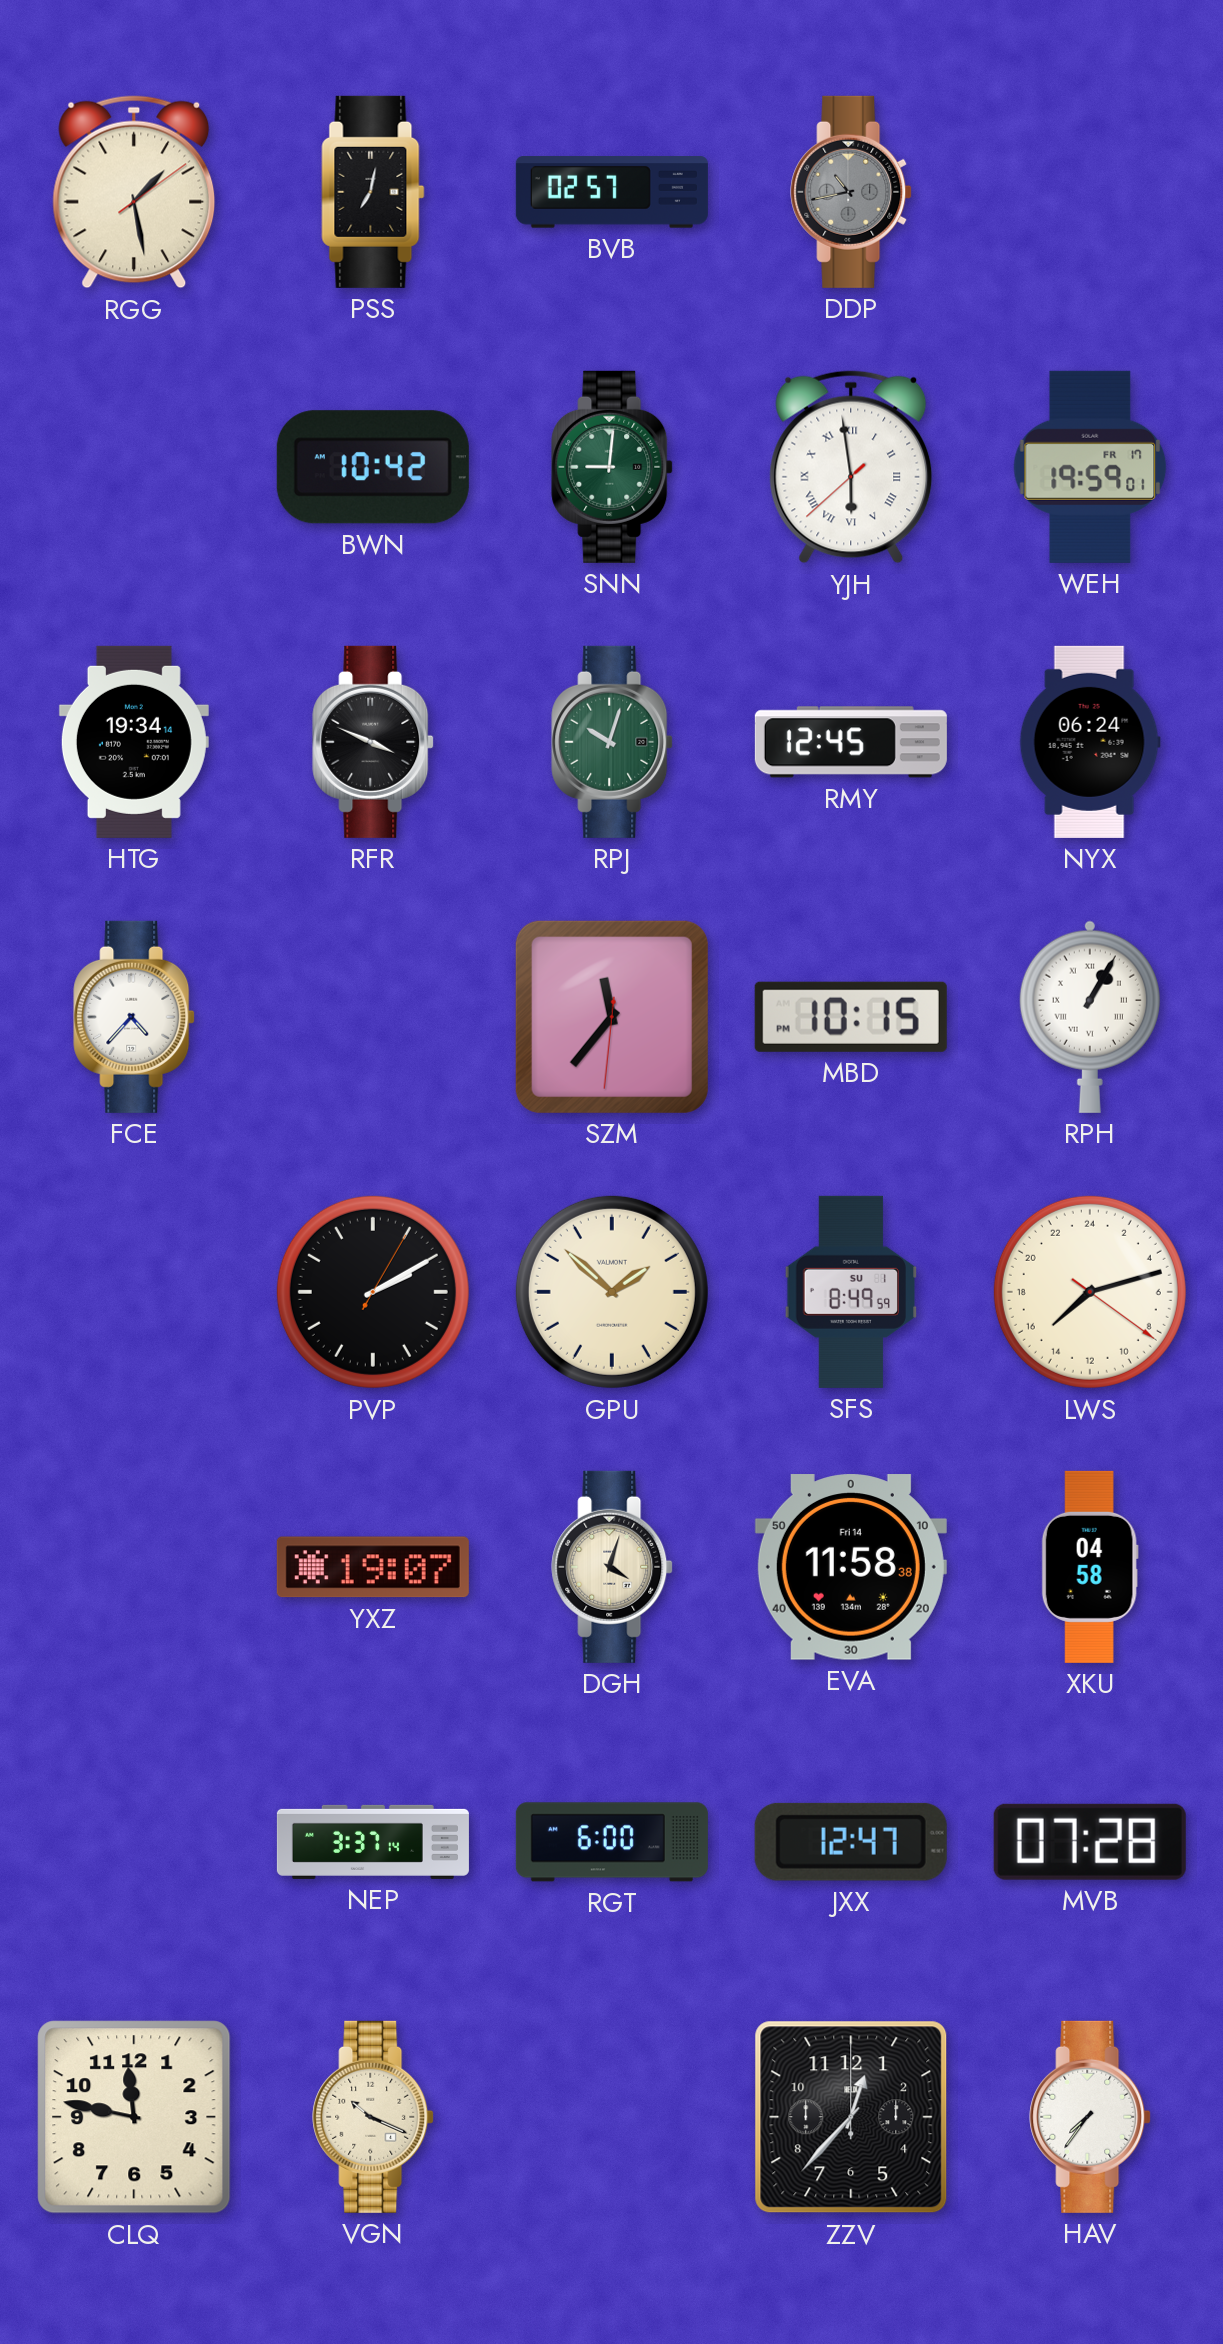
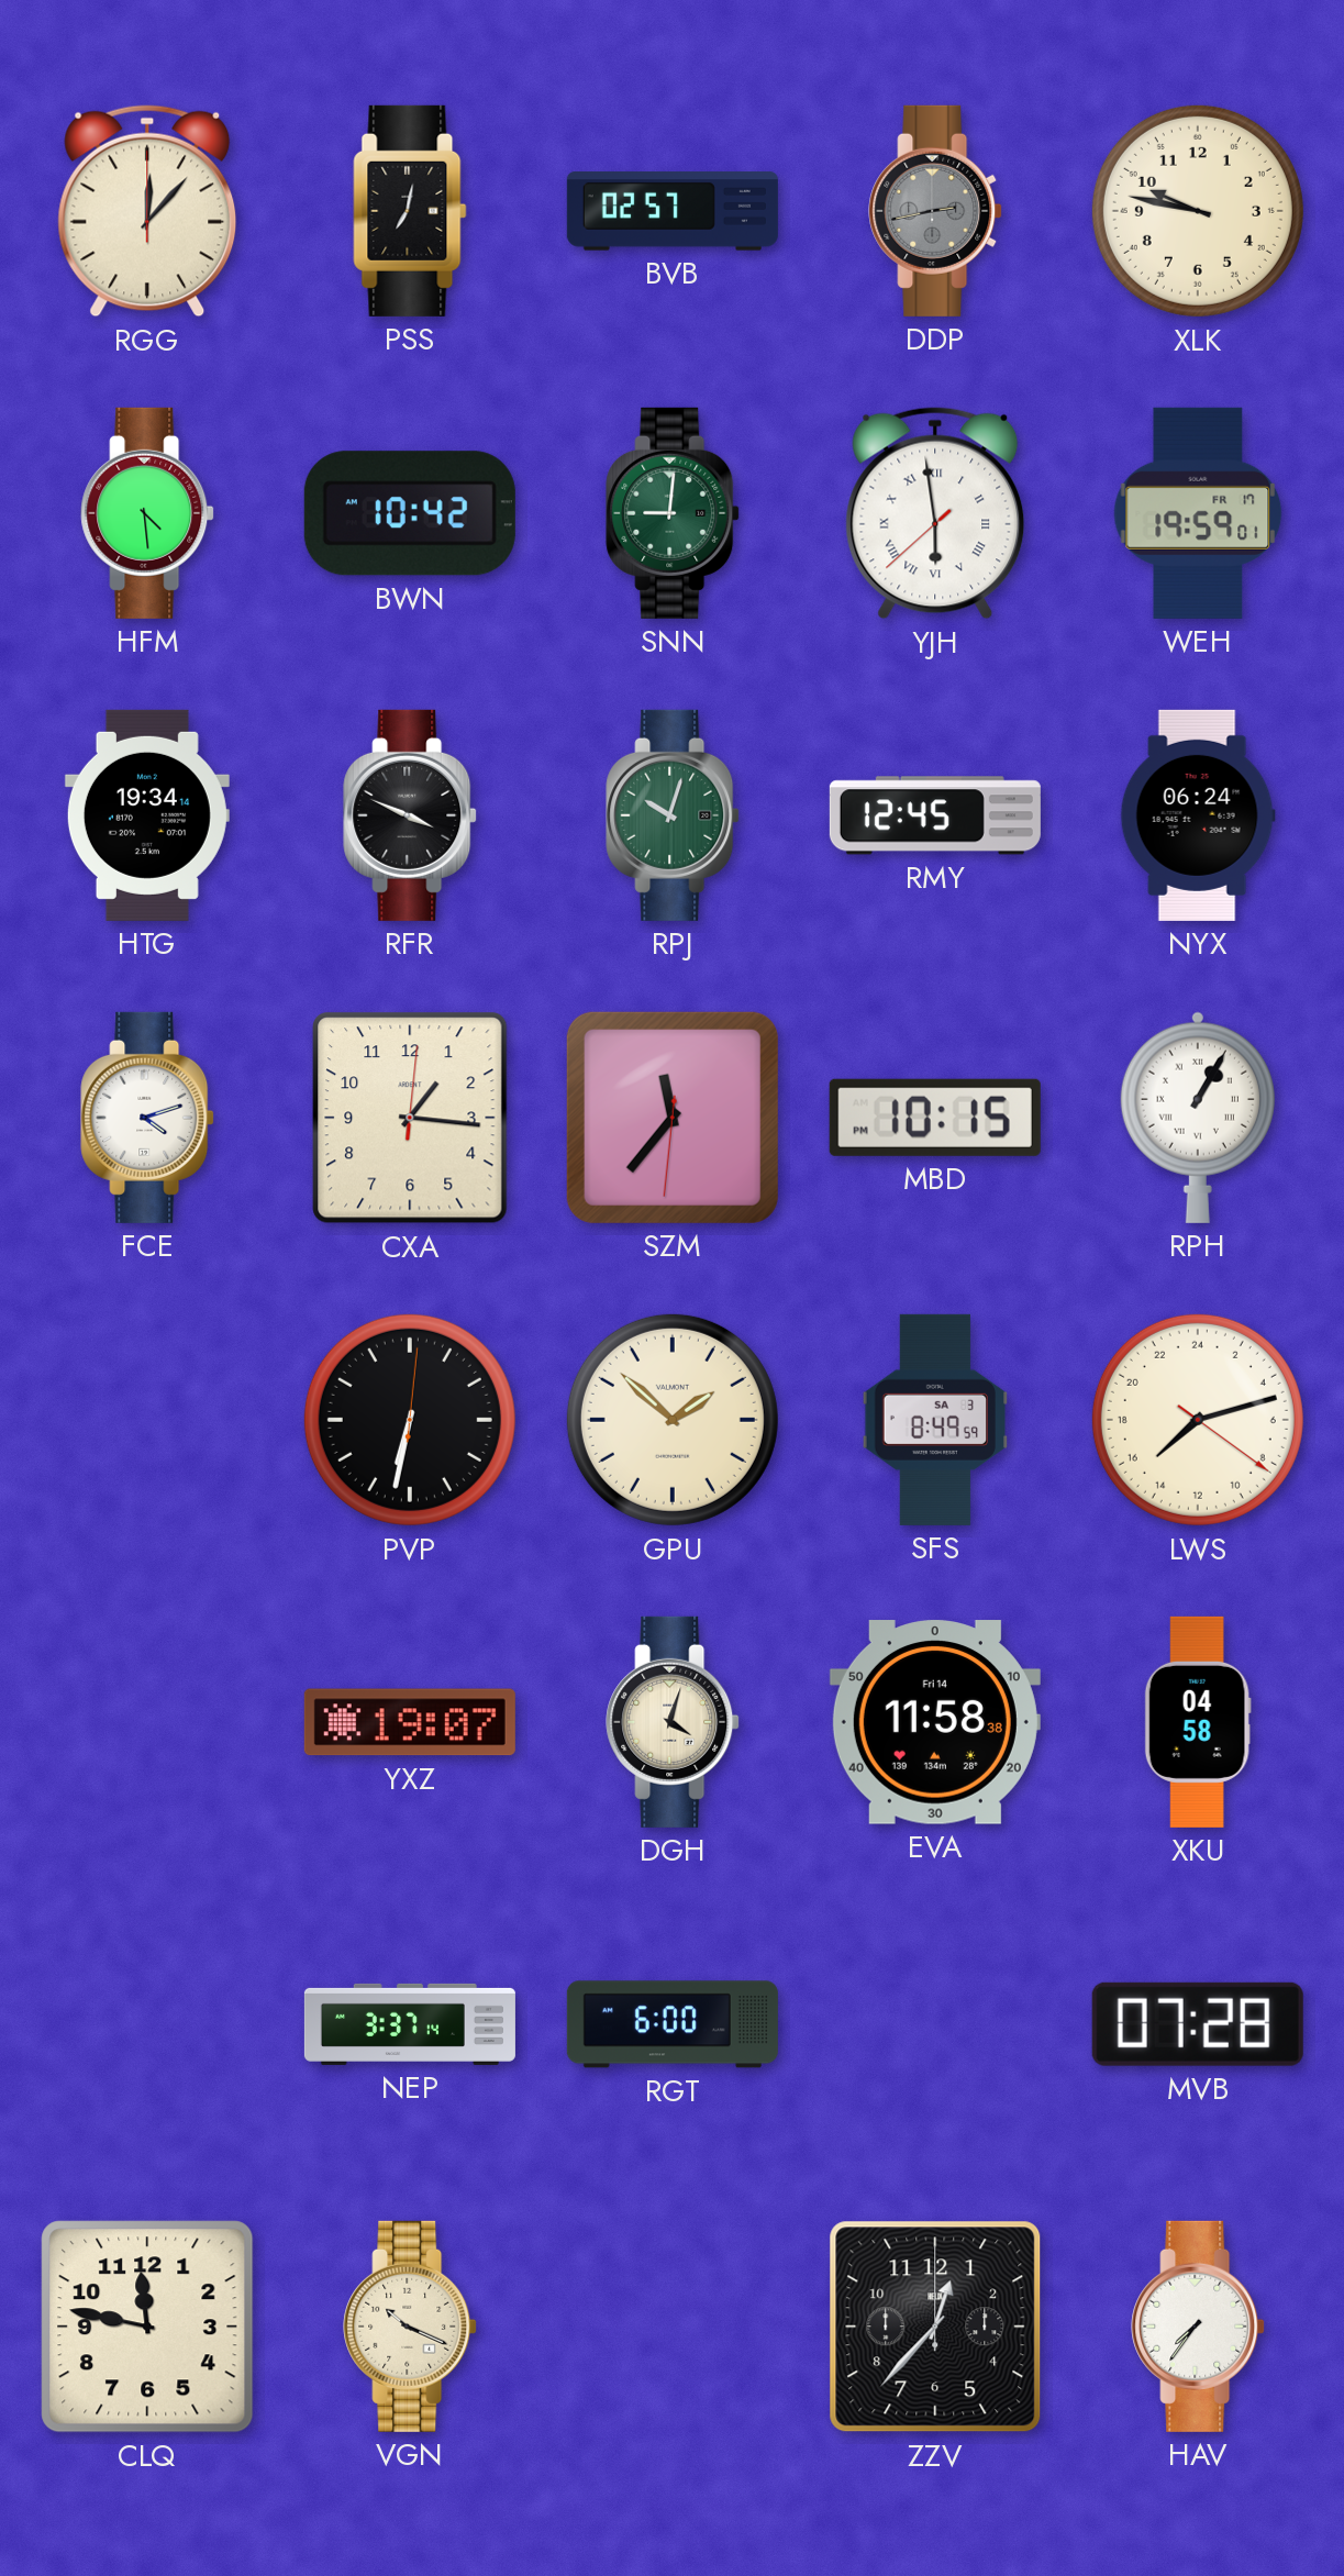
RGG: 1:28 -> 12:07 (147, 211)
DDP: 10:43 -> 2:43 (935, 211)
XLK: none -> 9:47 (1198, 211)
HFM: none -> 4:29 (147, 513)
FCE: 4:37 -> 4:12 (147, 1118)
CXA: none -> 1:16 (410, 1118)
PVP: 2:10 -> 6:32 (410, 1420)
SFS date: SU 1 -> SA 3 (934, 1420)
JXX: 12:47 -> none (851, 1842)
